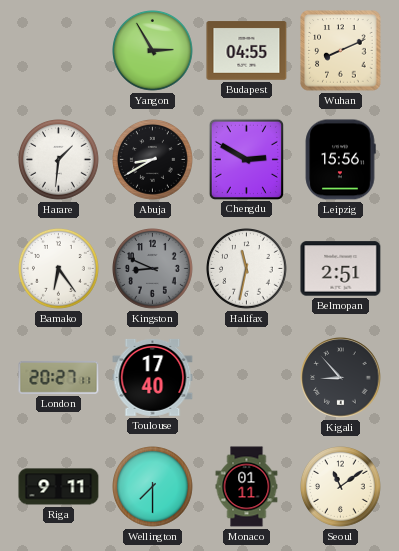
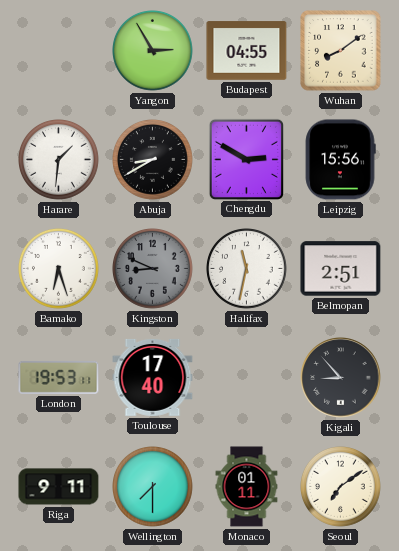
Wuhan: 8:11 -> 8:09 (341, 51)
Bamako: 6:24 -> 6:27 (59, 269)
London: 20:27 -> 19:53 (59, 377)
Seoul: 11:09 -> 7:09 (341, 487)
